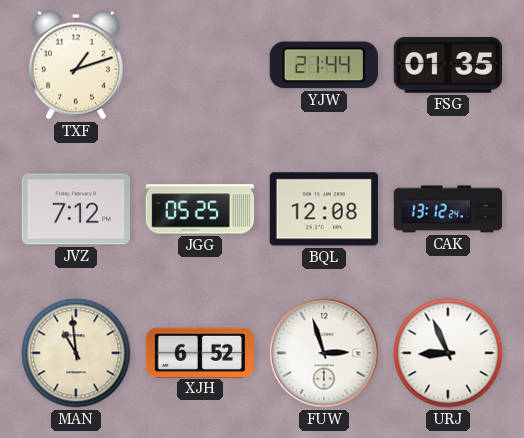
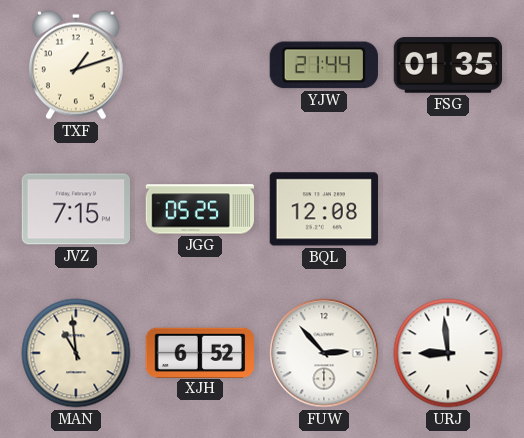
JVZ: 7:12 -> 7:15 (76, 209)
CAK: 13:12 -> none (448, 209)
FUW: 2:57 -> 2:53 (324, 353)
URJ: 8:56 -> 8:59 (448, 353)
